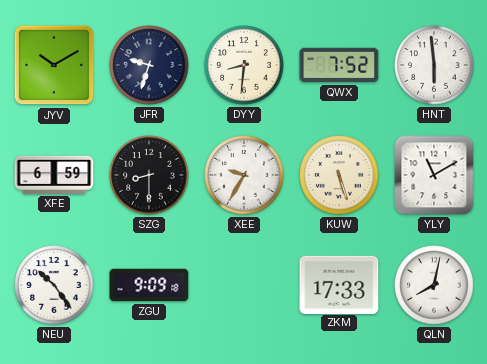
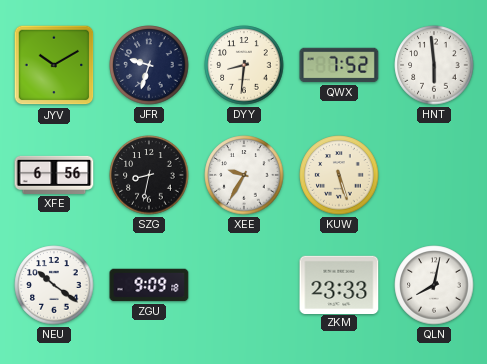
XFE: 6:59 -> 6:56 (54, 175)
SZG: 8:30 -> 8:32 (149, 175)
YLY: 11:10 -> none (434, 175)
NEU: 10:24 -> 10:21 (54, 285)
ZKM: 17:33 -> 23:33 (339, 284)
